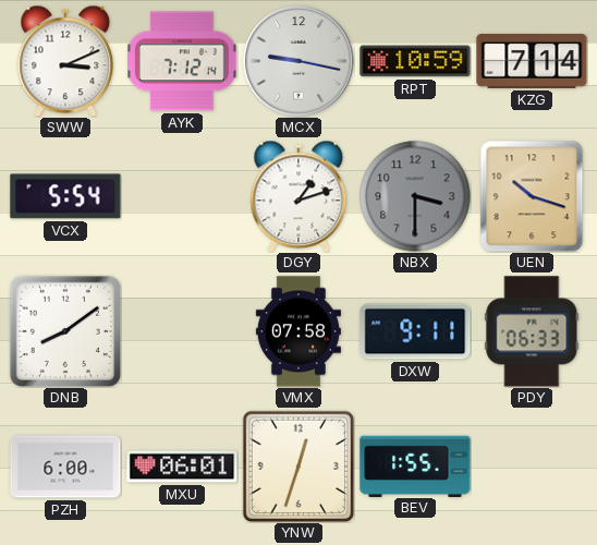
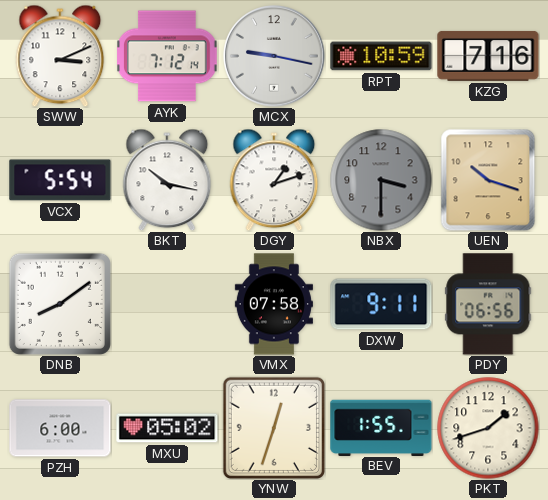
KZG: 7:14 -> 7:16 (488, 56)
BKT: none -> 10:17 (167, 180)
PDY: 06:33 -> 06:56 (488, 304)
MXU: 06:01 -> 05:02 (167, 428)
PKT: none -> 1:42 (488, 428)
